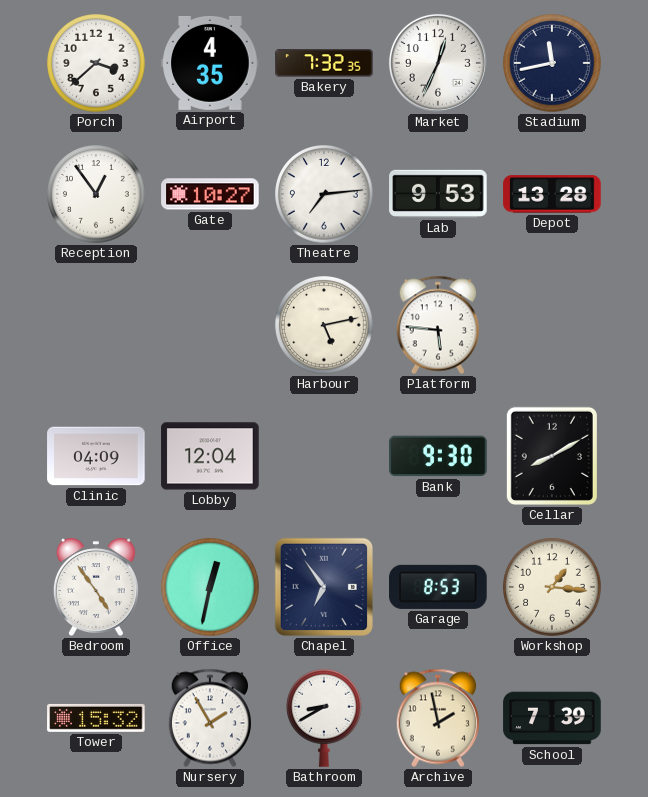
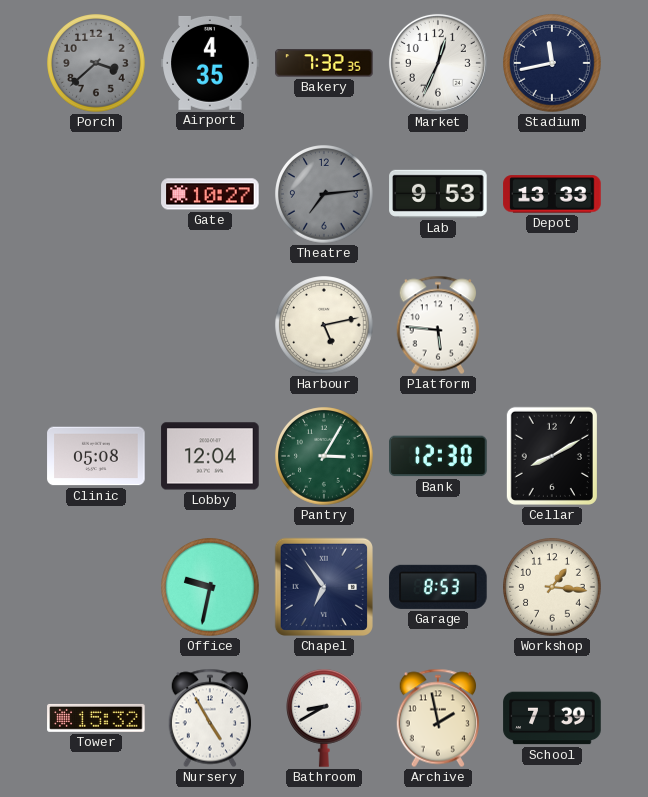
Porch dial: white -> grey (96, 63)
Reception: 12:54 -> none (96, 194)
Theatre dial: white -> grey (324, 194)
Depot: 13:28 -> 13:33 (552, 194)
Clinic: 04:09 -> 05:08 (96, 456)
Pantry: none -> 3:05 (324, 456)
Bank: 9:30 -> 12:30 (438, 456)
Bedroom: 4:54 -> none (96, 587)
Office: 12:32 -> 9:32 (210, 587)
Nursery: 1:55 -> 4:55 (209, 718)
